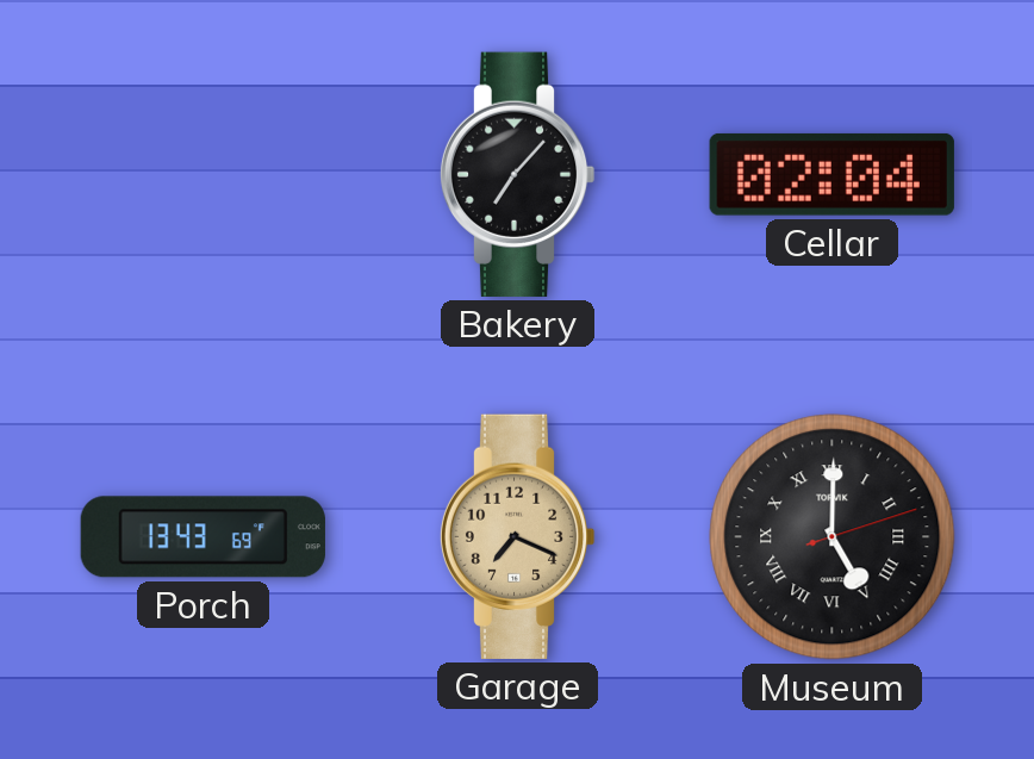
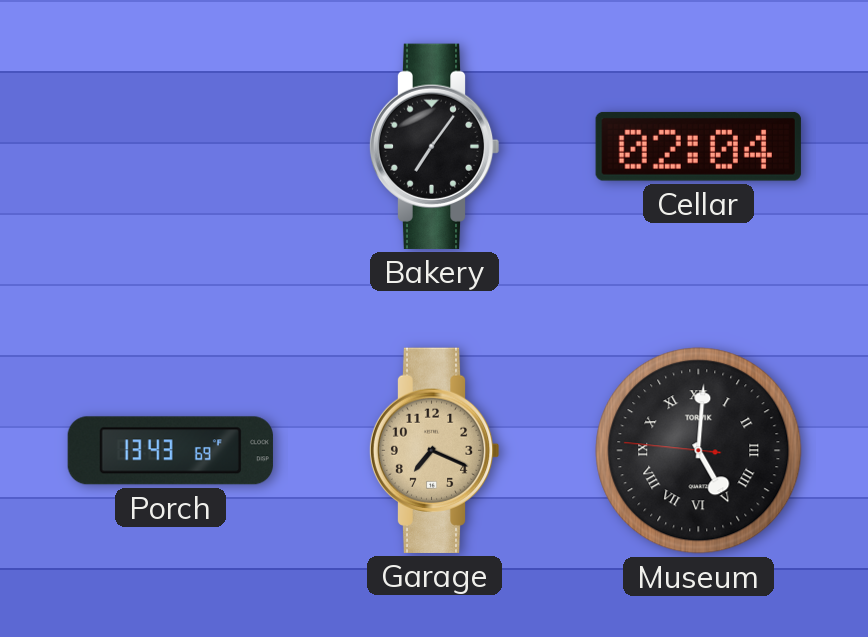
Bakery: 7:07 -> 7:06 (434, 146)
Museum: 5:00:12 -> 5:00:46 (699, 451)
